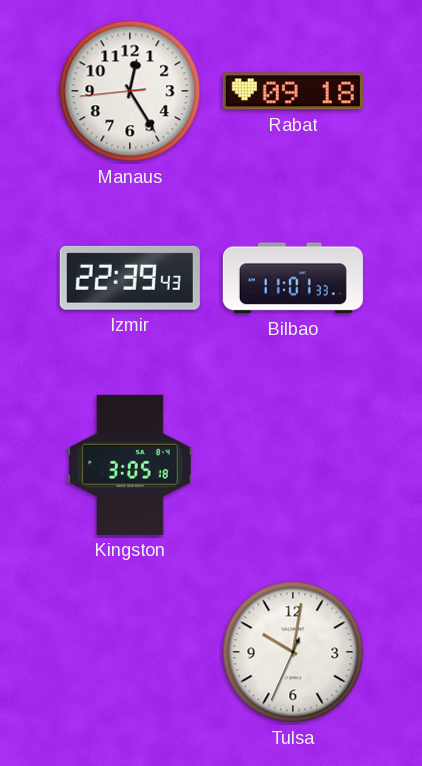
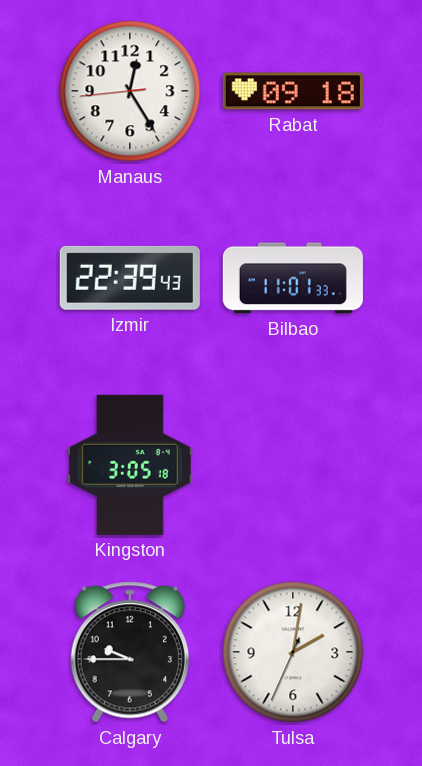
Calgary: none -> 9:45 (130, 652)
Tulsa: 10:01 -> 2:01 (293, 652)
